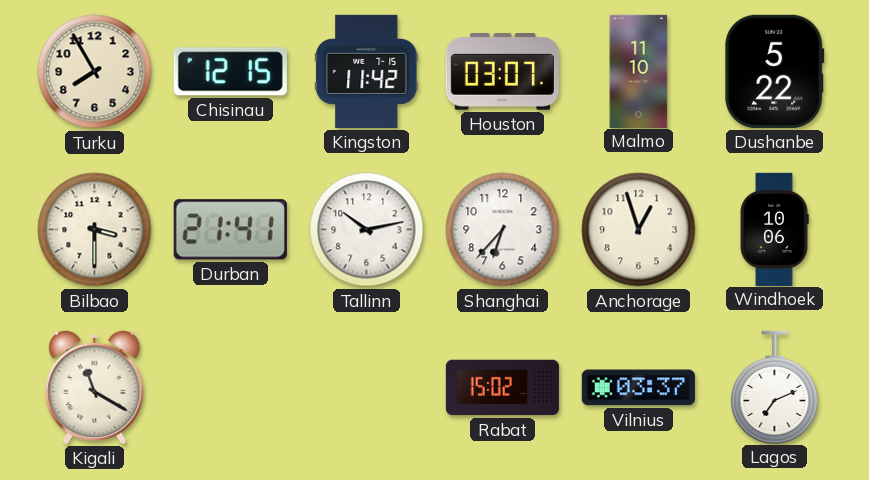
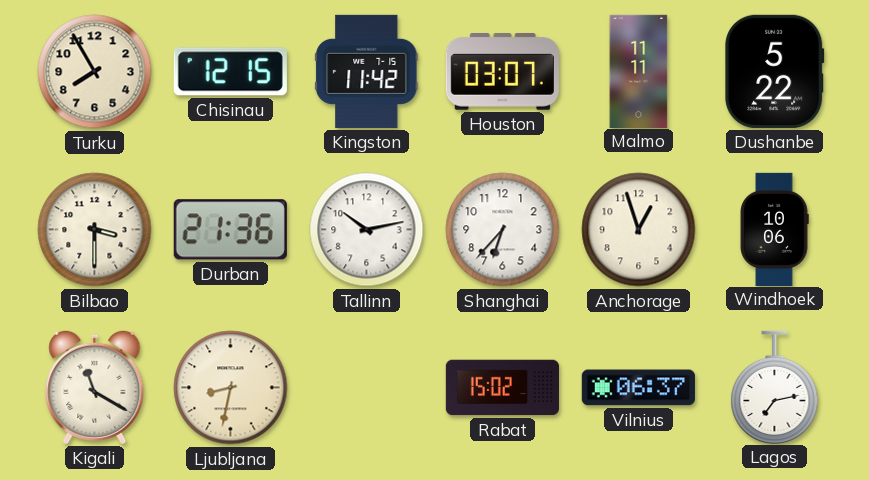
Malmo: 11:10 -> 11:11 (639, 71)
Durban: 21:41 -> 21:36 (230, 230)
Ljubljana: none -> 8:32 (231, 388)
Vilnius: 03:37 -> 06:37 (638, 388)
Lagos: 7:11 -> 7:13 (775, 387)
